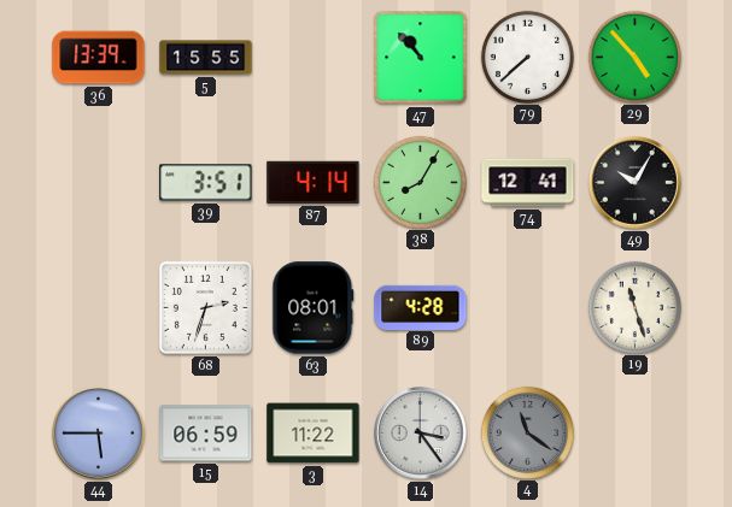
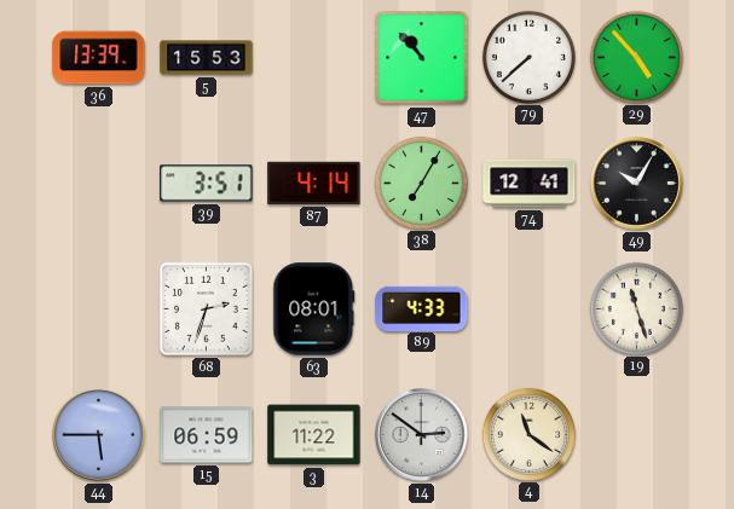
5: 15:55 -> 15:53 (207, 58)
38: 8:05 -> 7:05 (421, 183)
89: 4:28 -> 4:33 (422, 308)
14: 3:24 -> 2:51 (422, 435)
4 dial: grey -> cream (528, 434)
